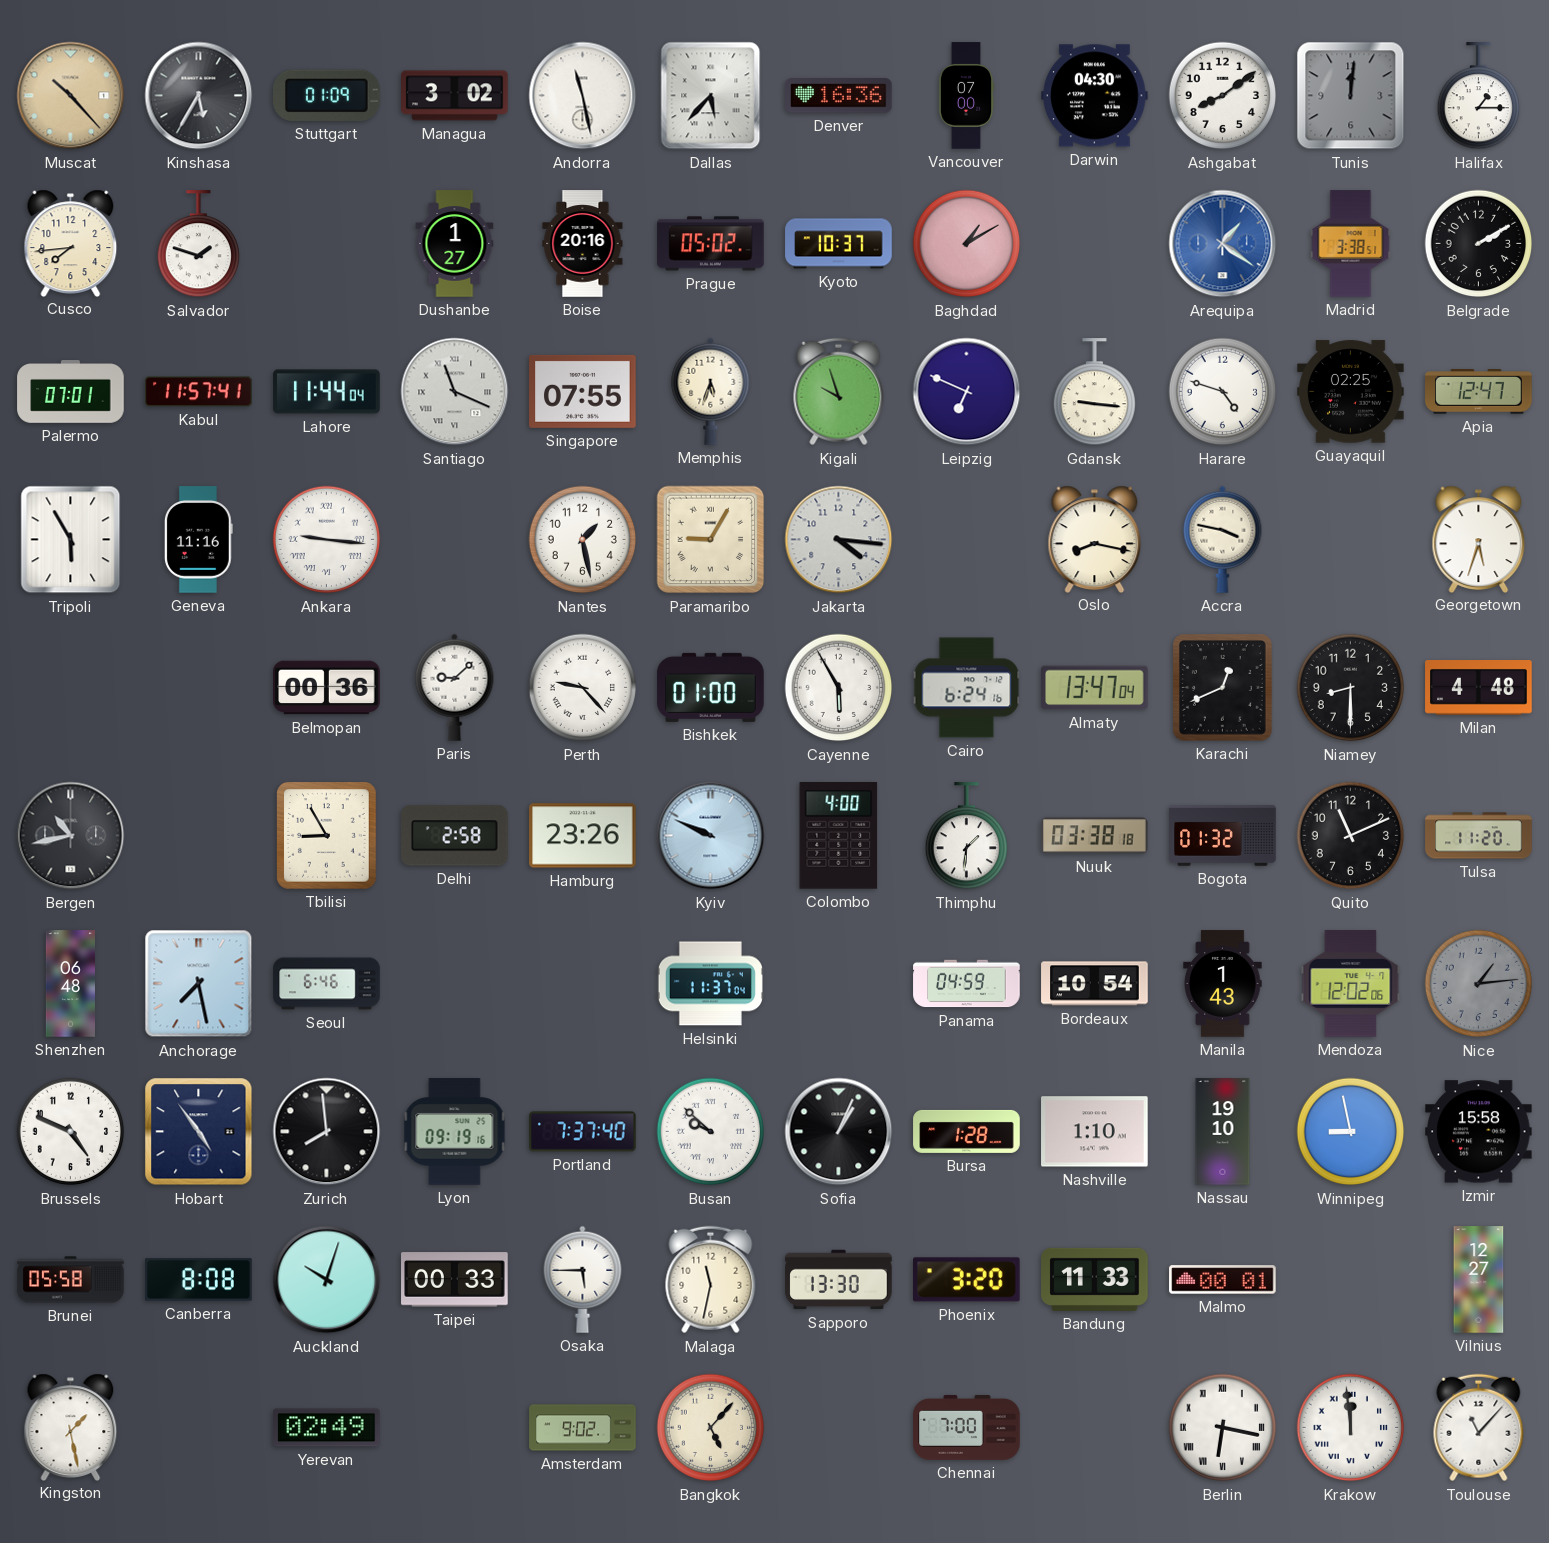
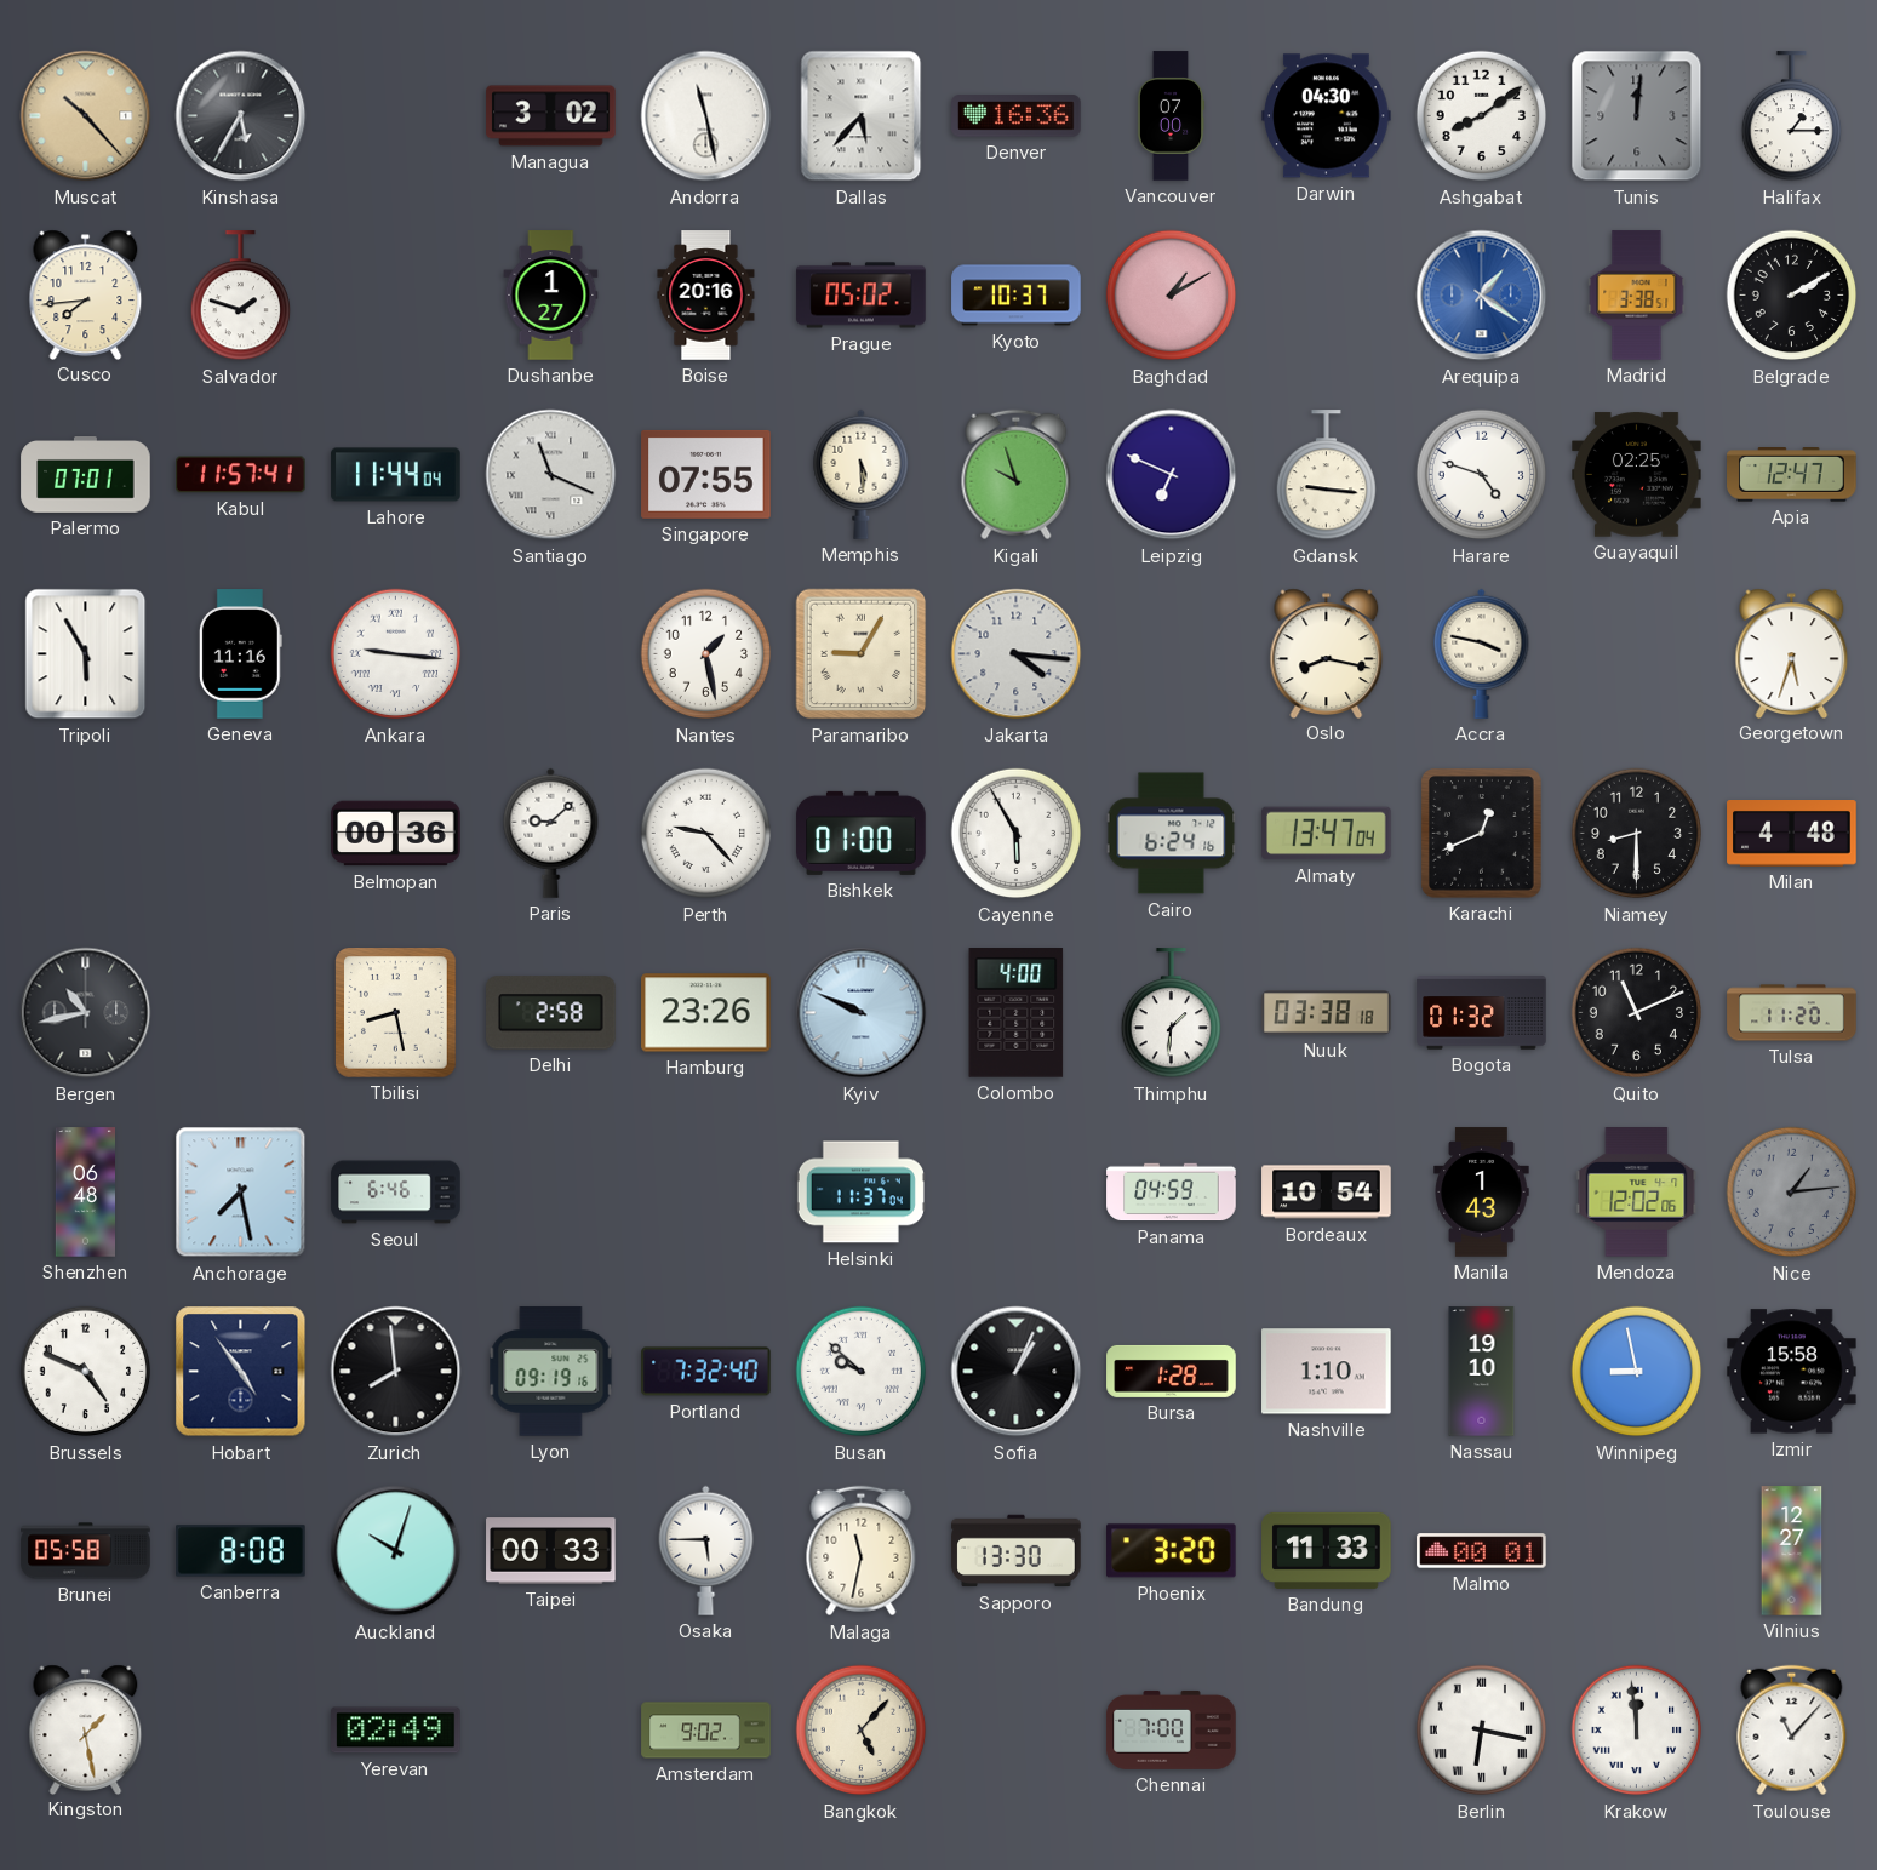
Stuttgart: 01:09 -> none (327, 95)
Memphis: 5:33 -> 5:29 (862, 474)
Tbilisi: 8:55 -> 8:28 (396, 1013)
Portland: 7:37 -> 7:32 (706, 1372)
